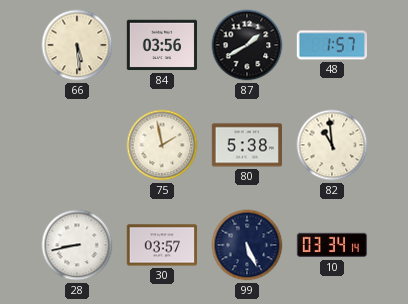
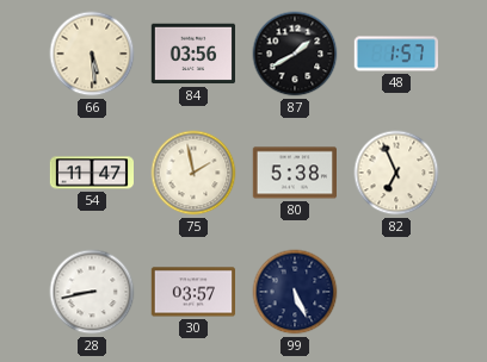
54: none -> 11:47 (91, 173)
82: 10:59 -> 6:56 (396, 173)
10: 03:34 -> none (331, 245)
